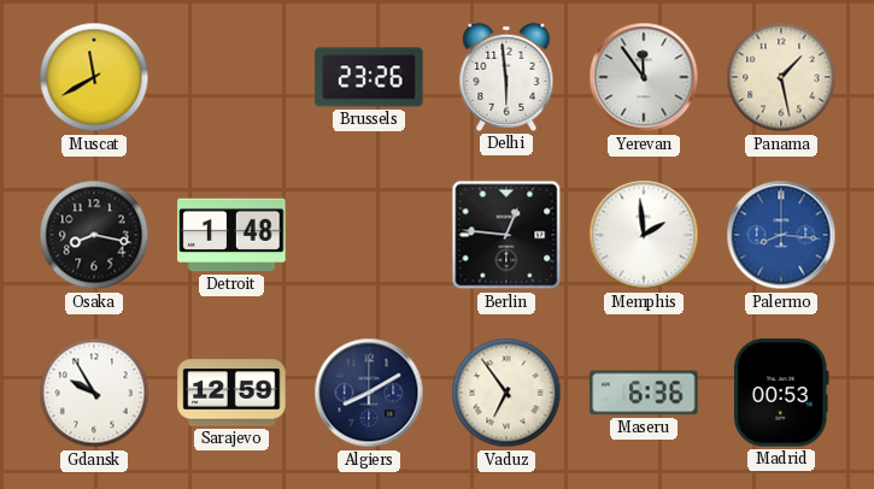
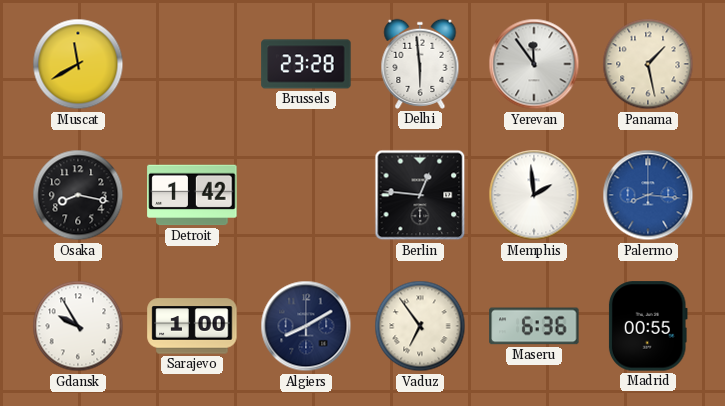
Brussels: 23:26 -> 23:28 (306, 64)
Detroit: 1:48 -> 1:42 (192, 195)
Sarajevo: 12:59 -> 1:00 (192, 326)
Madrid: 00:53 -> 00:55 (648, 326)
